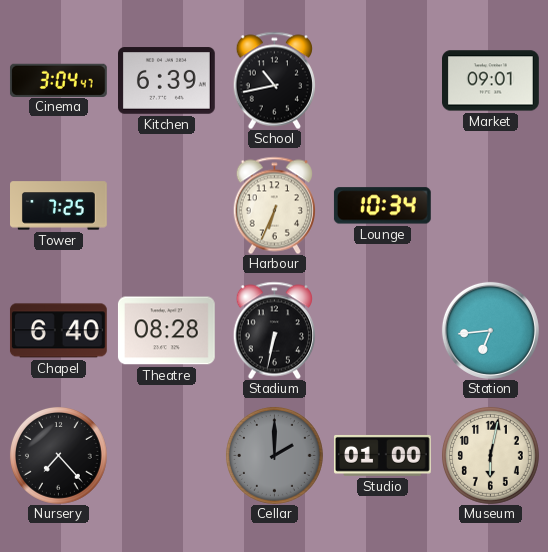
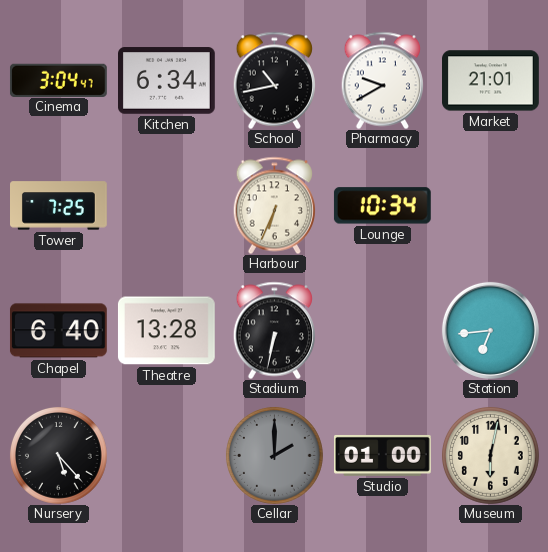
Kitchen: 6:39 -> 6:34 (167, 81)
Pharmacy: none -> 9:40 (382, 80)
Market: 09:01 -> 21:01 (491, 81)
Theatre: 08:28 -> 13:28 (166, 331)
Nursery: 7:23 -> 5:23 (58, 455)
